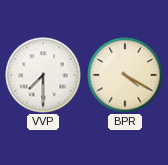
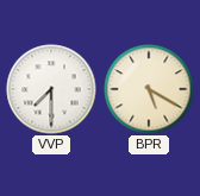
BPR: 4:20 -> 5:20 (149, 89)
